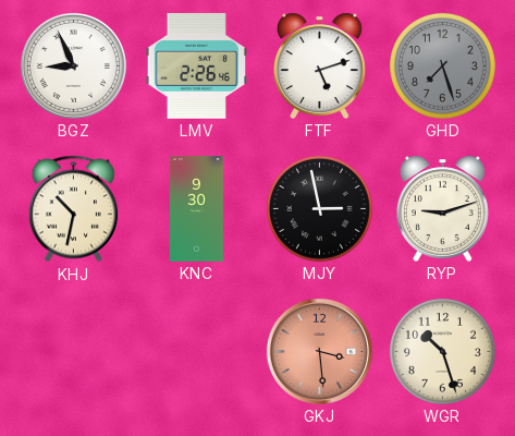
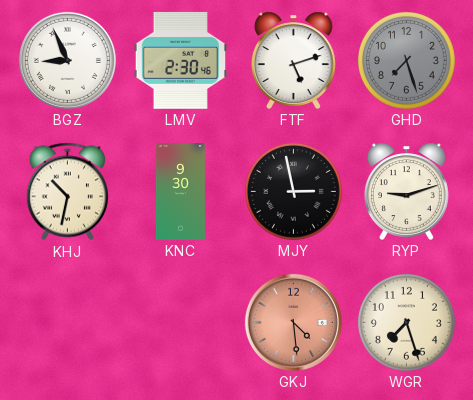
LMV: 2:26 -> 2:30 (180, 60)
GKJ: 3:29 -> 4:29 (293, 322)
WGR: 10:27 -> 7:27 (406, 322)
